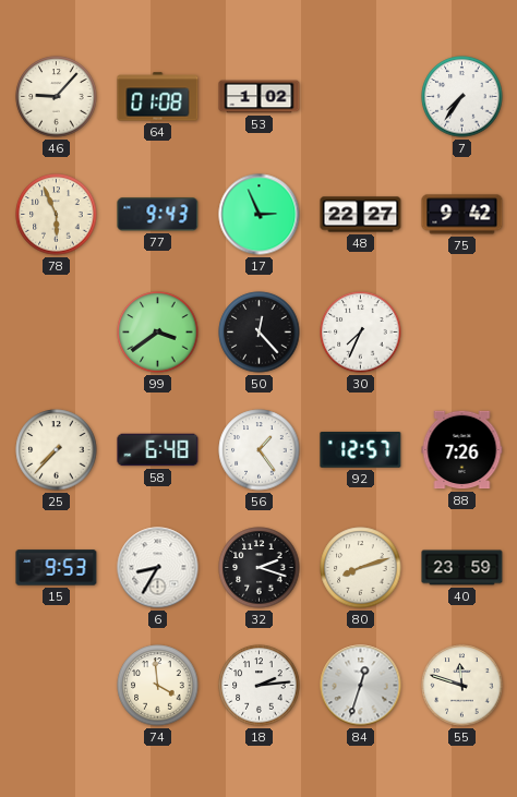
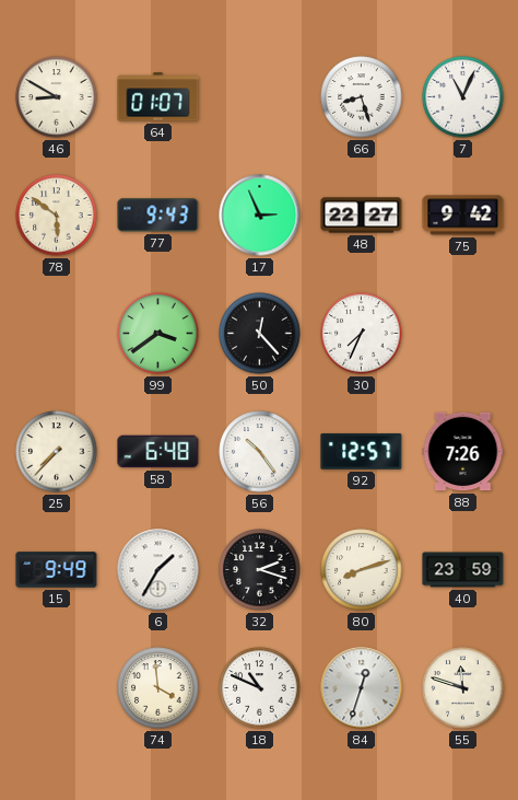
46: 9:07 -> 8:50 (57, 97)
64: 01:08 -> 01:07 (158, 97)
53: 1:02 -> none (260, 97)
66: none -> 8:27 (362, 97)
7: 7:36 -> 11:04 (463, 97)
78: 5:56 -> 5:51 (57, 216)
56: 1:24 -> 10:24 (260, 452)
15: 9:53 -> 9:49 (57, 570)
6: 8:35 -> 1:35 (158, 570)
18: 2:14 -> 10:49 (260, 688)
